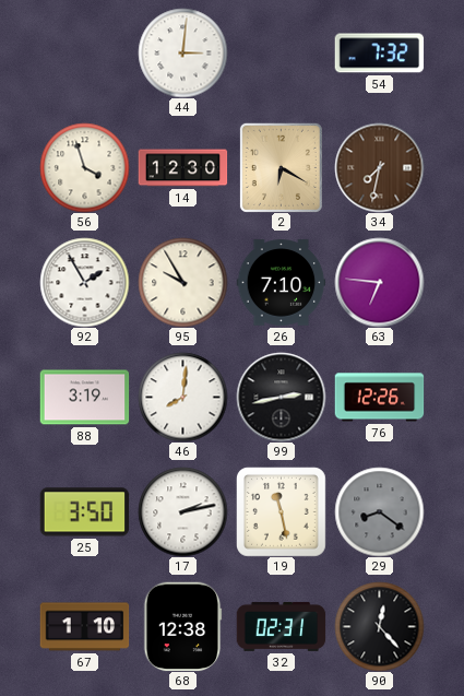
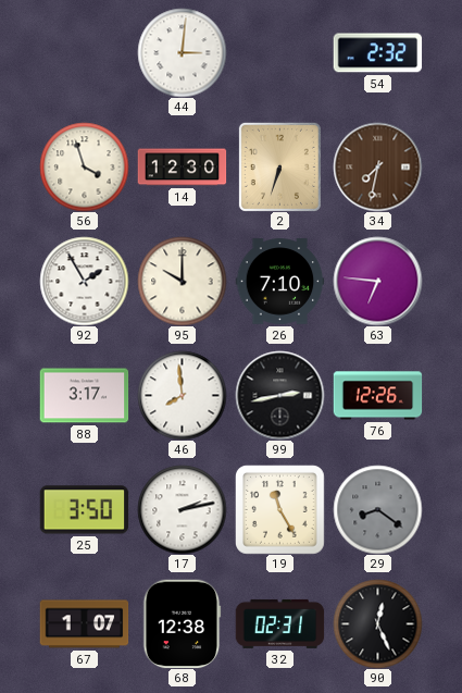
54: 7:32 -> 2:32 (377, 53)
2: 6:20 -> 6:33 (279, 166)
95: 9:55 -> 10:00 (182, 281)
88: 3:19 -> 3:17 (84, 396)
46: 8:01 -> 7:59 (182, 395)
19: 11:28 -> 11:25 (280, 510)
67: 1:10 -> 1:07 (84, 624)
90: 12:23 -> 12:26 (377, 623)
